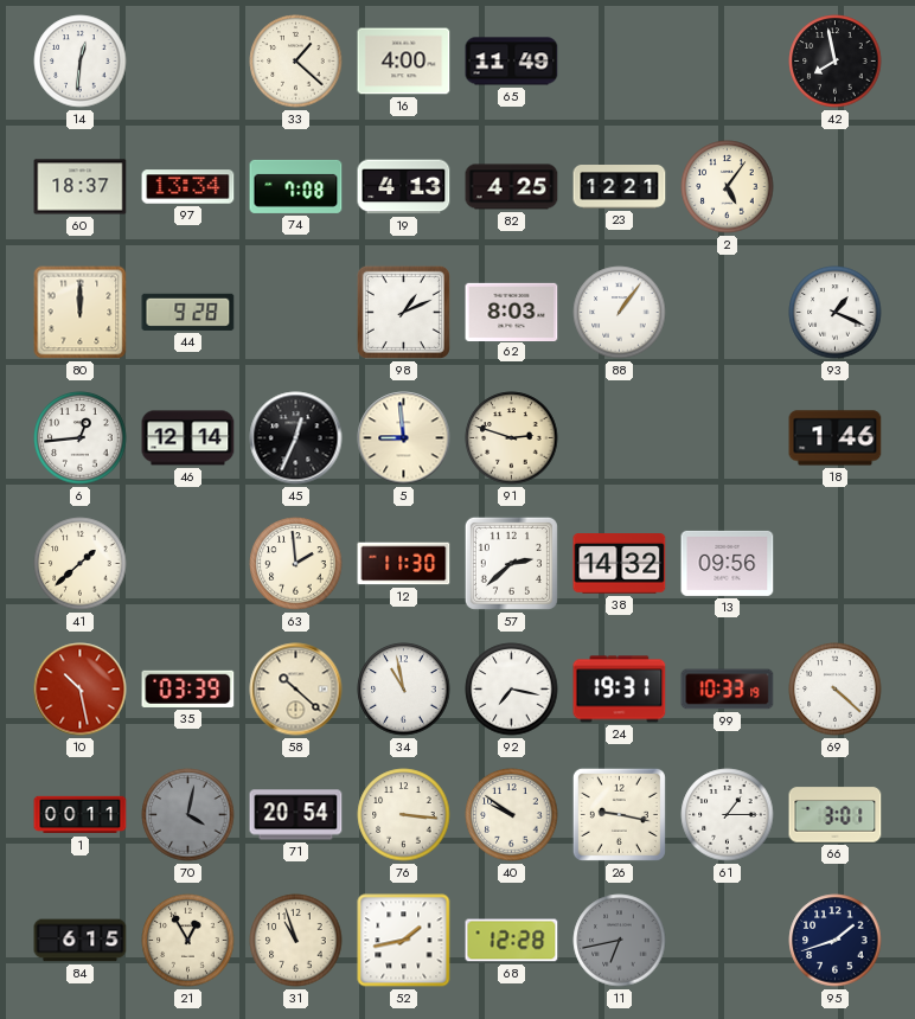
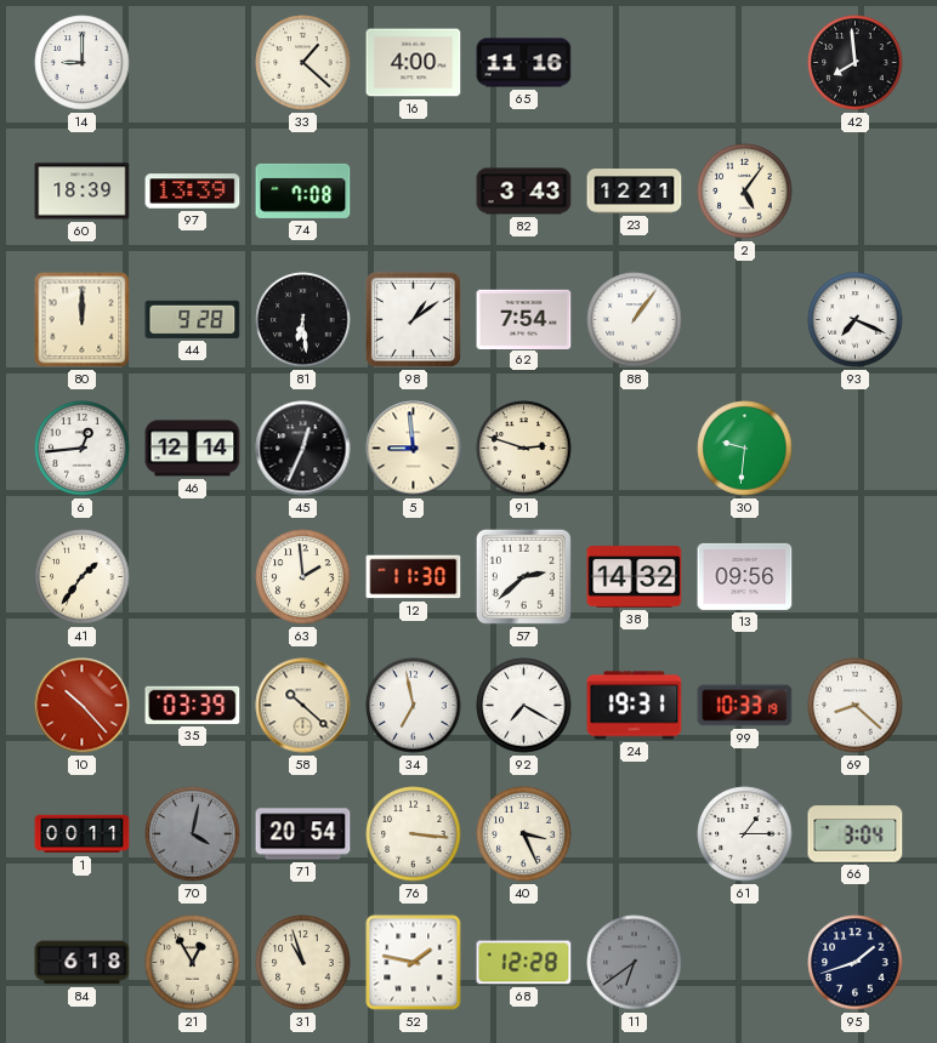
14: 12:31 -> 9:00 (83, 63)
65: 11:49 -> 11:16 (524, 63)
42: 7:58 -> 7:59 (856, 63)
60: 18:37 -> 18:39 (83, 192)
97: 13:34 -> 13:39 (193, 192)
19: 4:13 -> none (404, 187)
82: 4:25 -> 3:43 (524, 192)
81: none -> 6:29 (303, 320)
98: 1:11 -> 1:09 (413, 319)
62: 8:03 -> 7:54 (524, 319)
93: 1:19 -> 7:19 (856, 320)
30: none -> 9:31 (745, 449)
18: 1:46 -> none (836, 438)
41: 1:38 -> 1:36 (83, 577)
10: 10:28 -> 10:23 (83, 706)
34: 10:58 -> 6:58 (414, 706)
92: 7:17 -> 7:20 (524, 706)
69: 4:22 -> 8:22 (856, 706)
40: 9:51 -> 3:26 (524, 834)
26: 9:17 -> none (619, 814)
66: 3:01 -> 3:04 (856, 834)
84: 6:15 -> 6:18 (83, 963)
52: 1:43 -> 1:47 (414, 963)
11: 6:43 -> 6:39 (635, 963)
